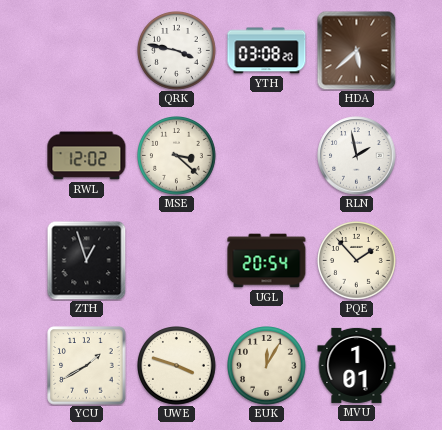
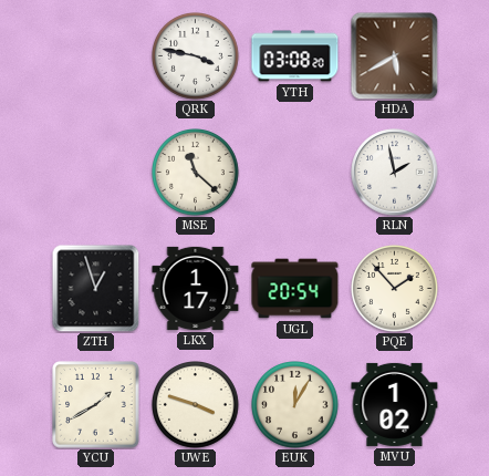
HDA: 5:38 -> 5:40 (394, 55)
RWL: 12:02 -> none (87, 156)
MSE: 3:22 -> 11:22 (196, 173)
LKX: none -> 1:17 (196, 288)
MVU: 1:01 -> 1:02 (395, 404)
